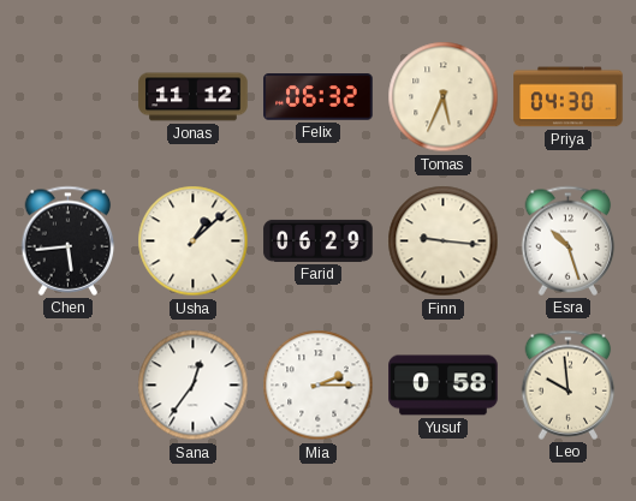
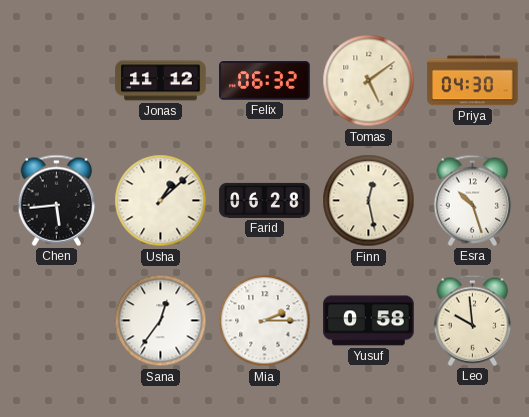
Tomas: 5:34 -> 5:09 (369, 81)
Farid: 06:29 -> 06:28 (265, 200)
Finn: 9:16 -> 12:28 (369, 201)
